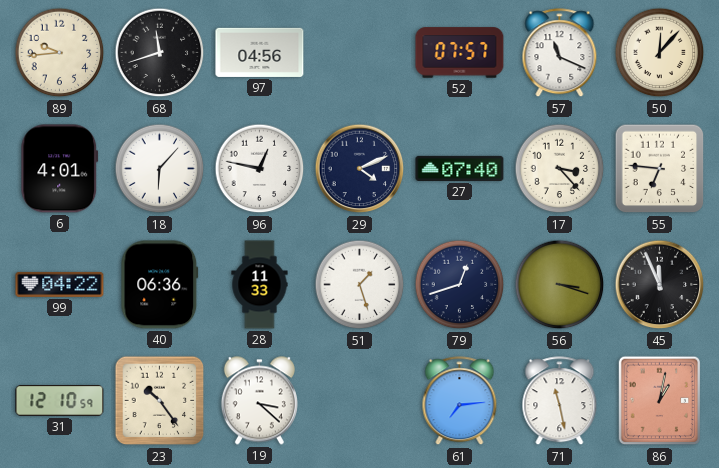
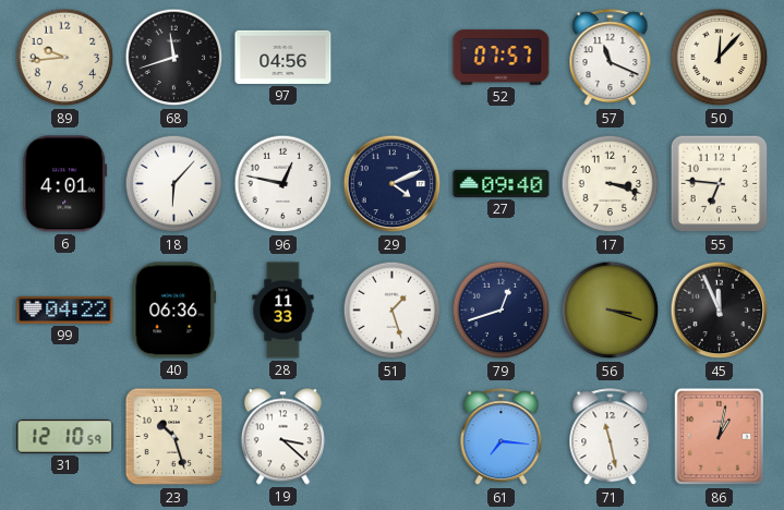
27: 07:40 -> 09:40 (502, 183)
17: 3:23 -> 3:18 (611, 184)
23: 10:24 -> 10:27 (174, 437)
61: 7:14 -> 7:16 (502, 437)
